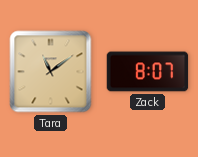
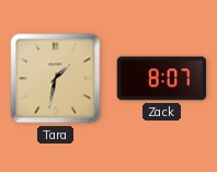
Tara: 11:09 -> 1:32 (56, 79)
